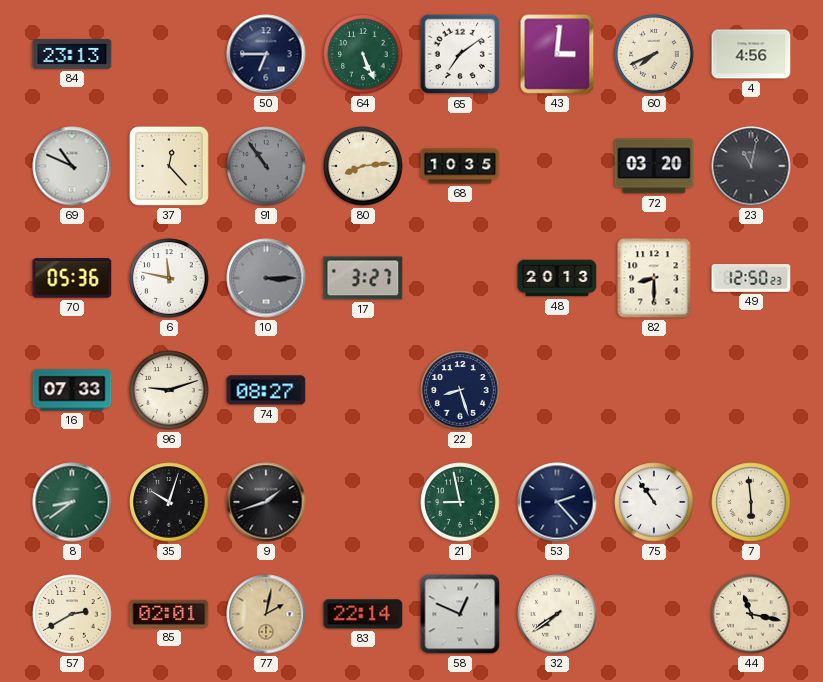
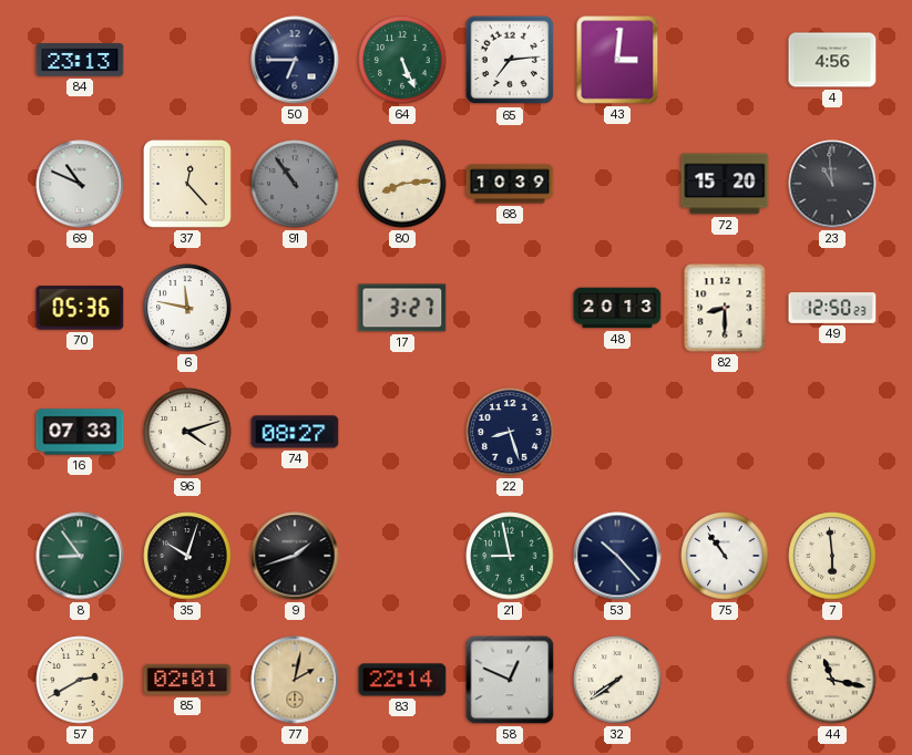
65: 7:09 -> 7:14 (510, 60)
60: 7:41 -> none (654, 54)
68: 10:35 -> 10:39 (510, 184)
72: 03:20 -> 15:20 (725, 184)
23: 11:02 -> 10:59 (832, 184)
10: 3:15 -> none (266, 278)
96: 9:12 -> 4:12 (187, 432)
8: 8:39 -> 8:54 (80, 556)
53: 2:23 -> 10:23 (617, 556)
